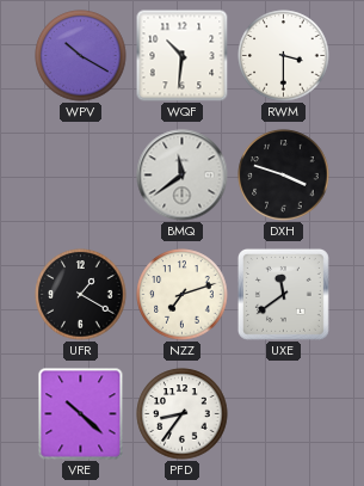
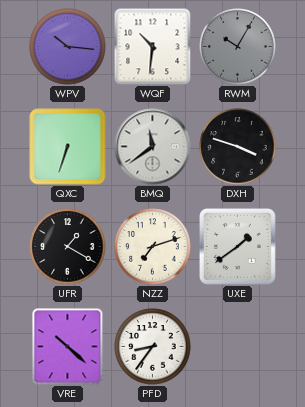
WPV: 10:20 -> 10:16 (68, 47)
RWM: 3:30 -> 10:05 (238, 47)
RWM dial: white -> grey (238, 47)
QXC: none -> 6:33 (68, 147)
UXE: 11:39 -> 1:39 (237, 246)
